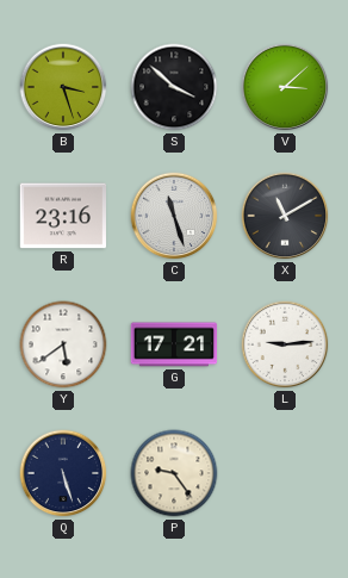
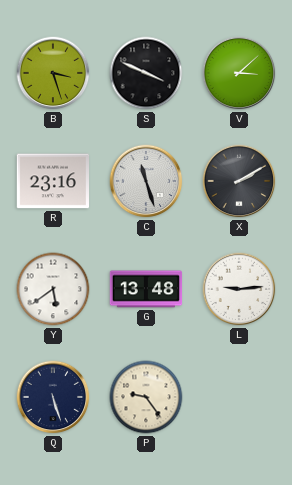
S: 3:52 -> 3:49 (146, 73)
X: 11:10 -> 2:10 (239, 181)
G: 17:21 -> 13:48 (146, 289)
